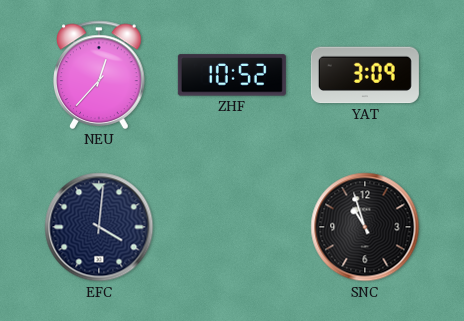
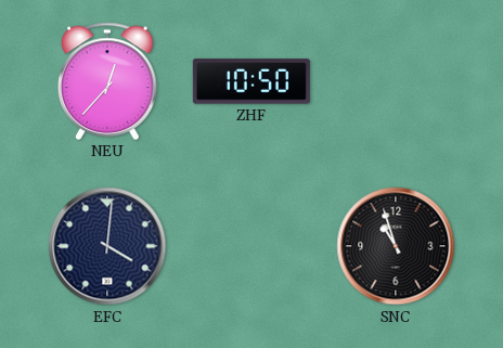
ZHF: 10:52 -> 10:50 (251, 81)
YAT: 3:09 -> none (365, 75)
